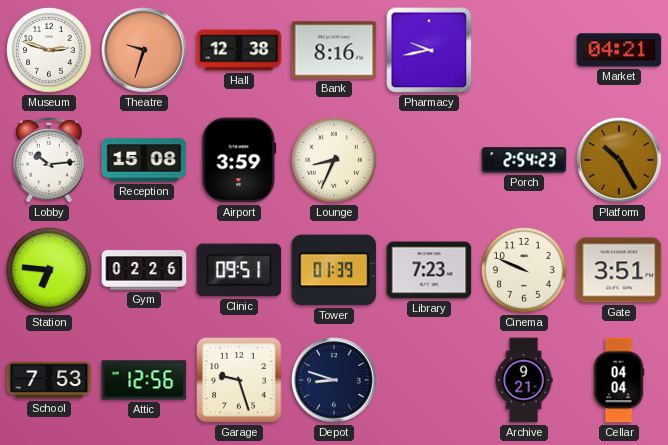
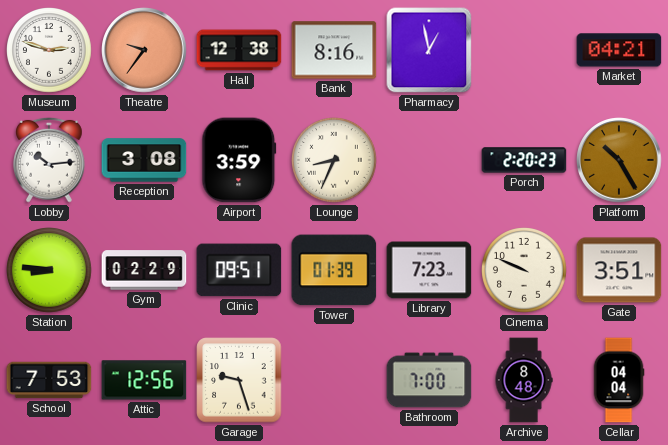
Theatre: 9:33 -> 9:36 (144, 50)
Pharmacy: 9:43 -> 12:58 (429, 50)
Reception: 15:08 -> 3:08 (144, 160)
Porch: 2:54 -> 2:20 (524, 160)
Station: 6:46 -> 8:46 (50, 271)
Gym: 02:26 -> 02:29 (144, 270)
Depot: 8:48 -> none (334, 380)
Bathroom: none -> 7:00 (429, 380)
Archive: 9:21 -> 8:48 (524, 380)
